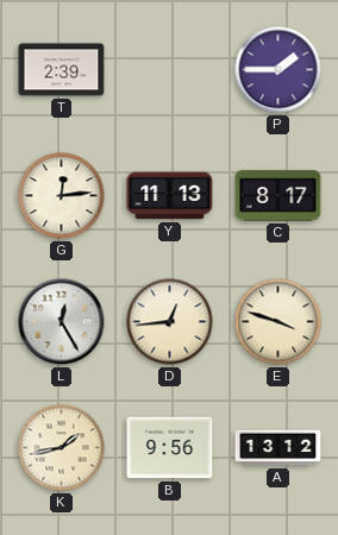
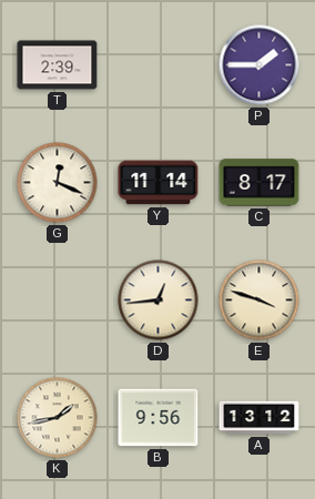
G: 12:14 -> 12:19 (58, 183)
Y: 11:13 -> 11:14 (159, 183)
L: 12:25 -> none (62, 322)
